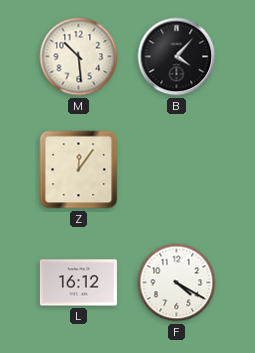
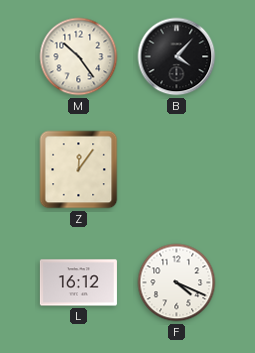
M: 10:29 -> 10:24 (79, 57)
F: 4:20 -> 4:19 (177, 283)
